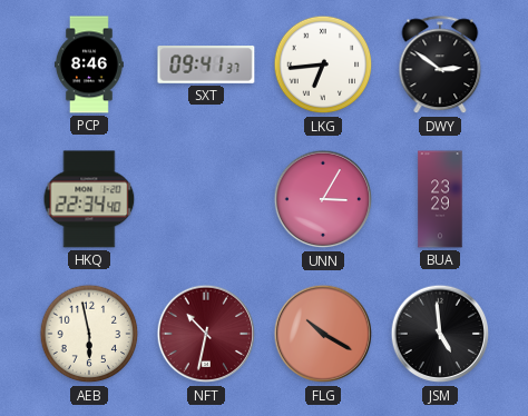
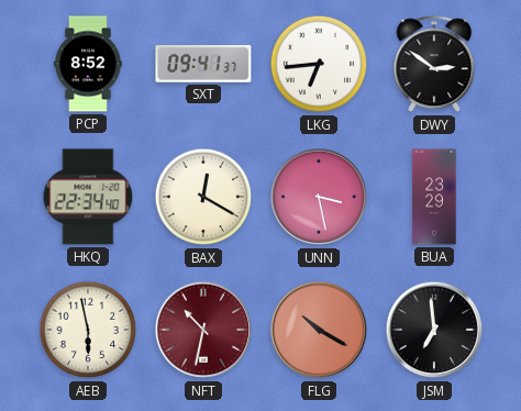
PCP: 8:46 -> 8:52 (88, 64)
BAX: none -> 12:20 (203, 197)
UNN: 3:05 -> 3:28 (319, 197)
JSM: 4:59 -> 6:59 (434, 330)
